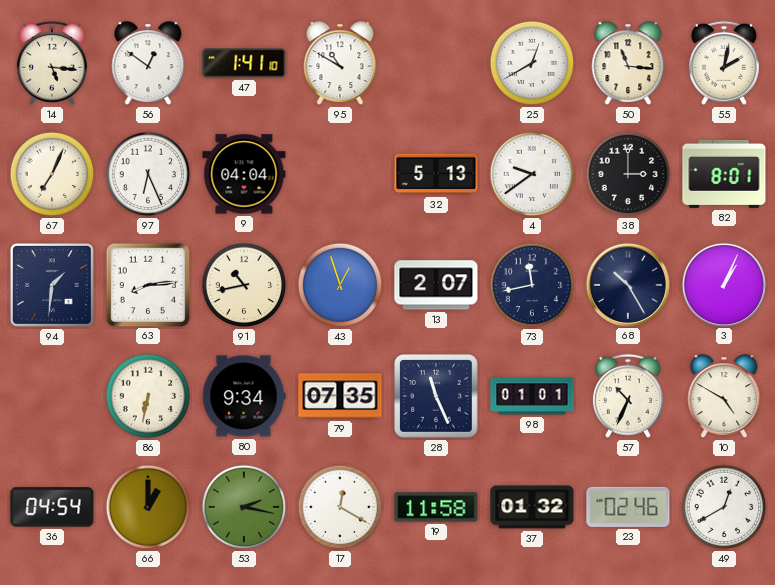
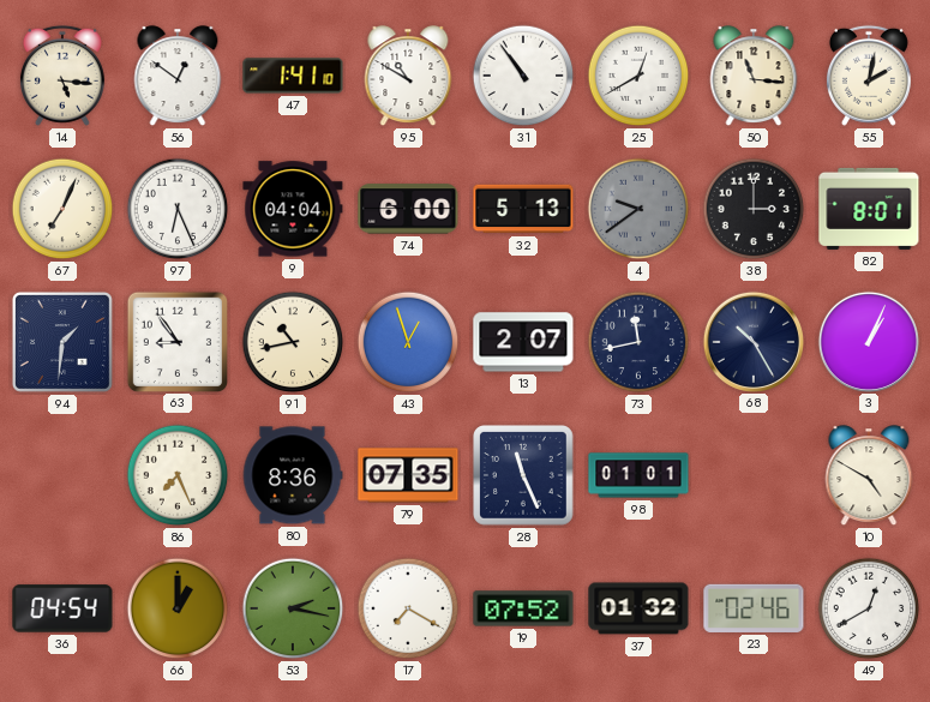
31: none -> 10:54 (523, 76)
74: none -> 6:00 (408, 209)
4 dial: white -> grey (638, 209)
63: 8:14 -> 8:54 (176, 341)
86: 6:32 -> 7:26 (178, 475)
80: 9:34 -> 8:36 (293, 475)
57: 10:34 -> none (628, 396)
17: 12:20 -> 7:20 (408, 608)
19: 11:58 -> 07:52 (523, 608)
